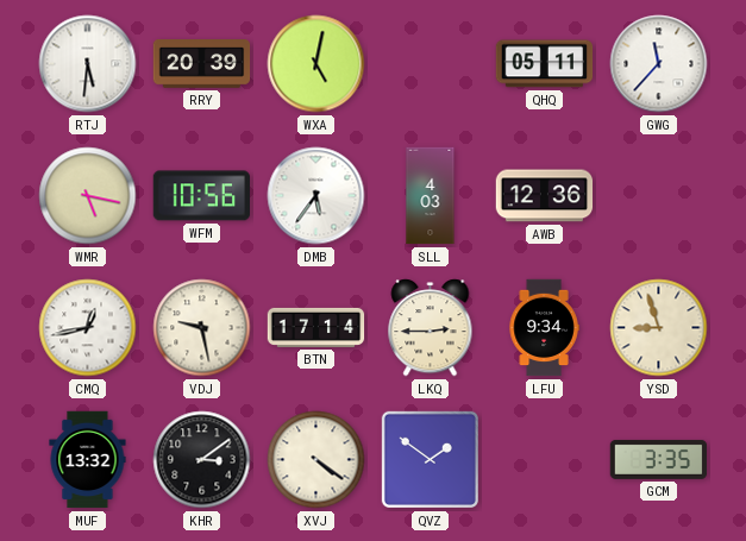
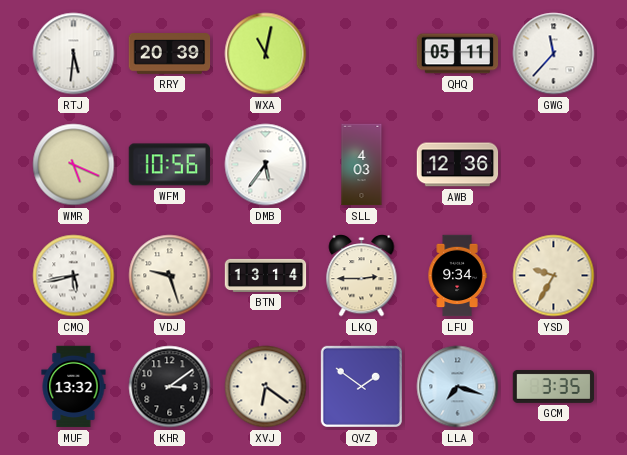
WXA: 5:02 -> 11:02 (266, 54)
WMR: 5:17 -> 5:19 (74, 165)
CMQ: 12:43 -> 5:43 (74, 276)
VDJ: 9:28 -> 9:27 (170, 276)
BTN: 17:14 -> 13:14 (266, 275)
YSD: 8:57 -> 9:35 (554, 276)
XVJ: 4:21 -> 6:21 (266, 387)
LLA: none -> 7:18 (458, 387)
